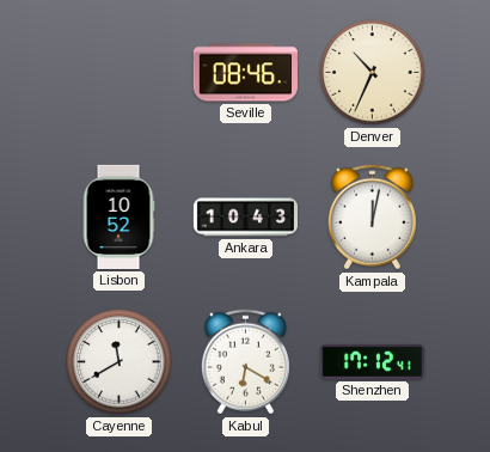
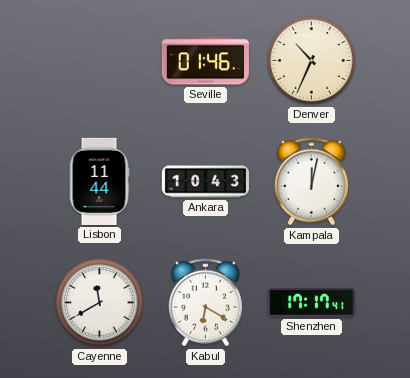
Seville: 08:46 -> 01:46 (205, 61)
Lisbon: 10:52 -> 11:44 (99, 181)
Shenzhen: 17:12 -> 17:17 (311, 302)
